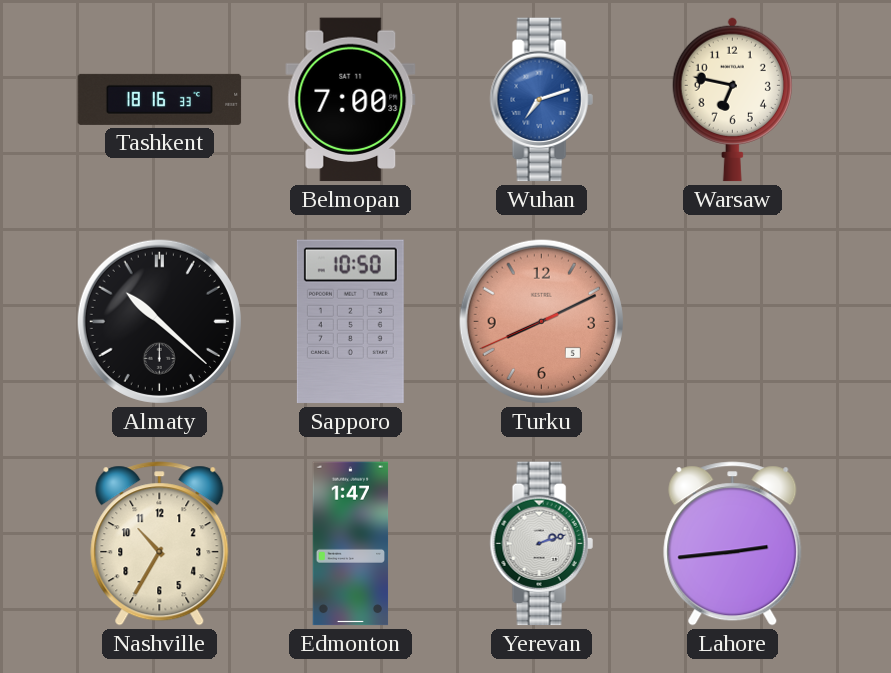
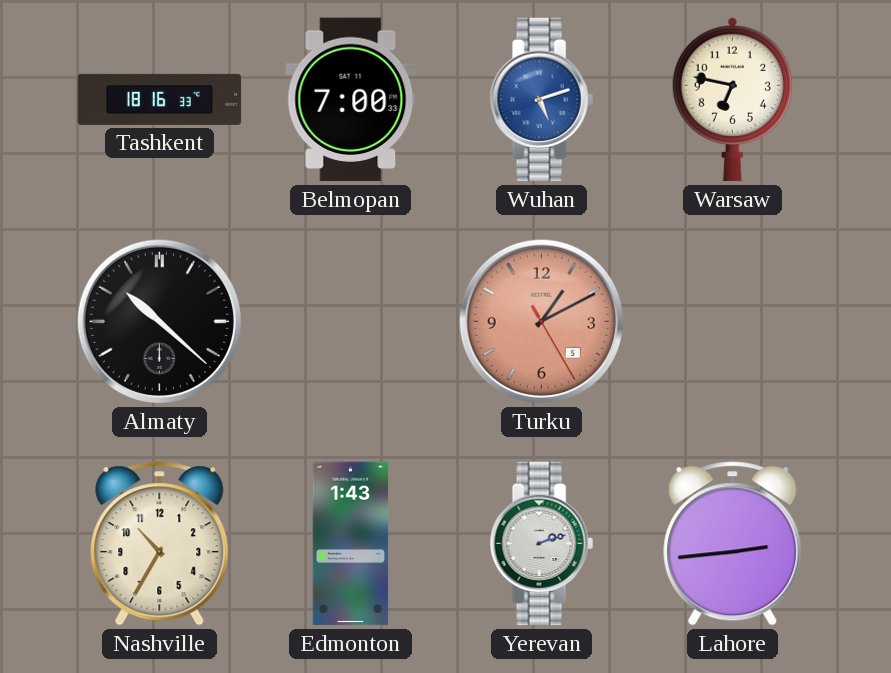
Wuhan: 7:12 -> 5:12 (541, 100)
Sapporo: 10:50 -> none (350, 322)
Turku: 8:10 -> 1:10 (541, 321)
Edmonton: 1:47 -> 1:43 (351, 544)
